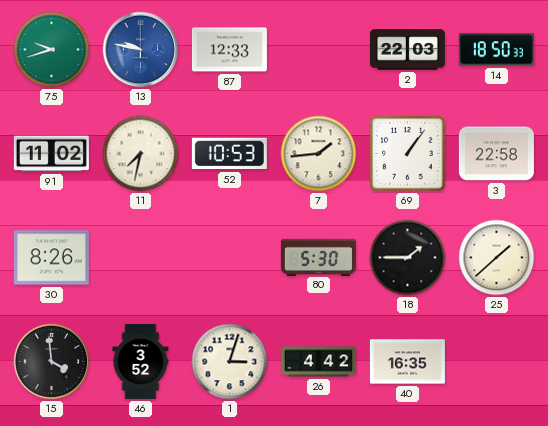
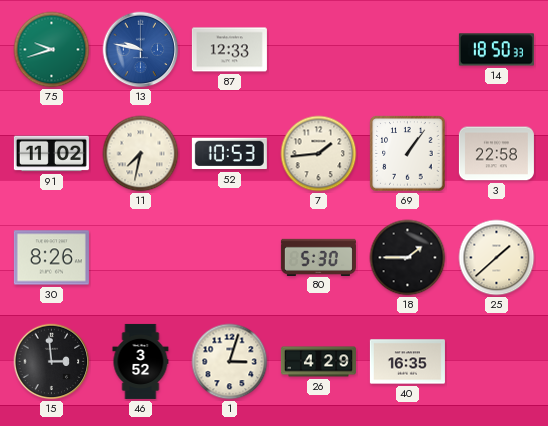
2: 22:03 -> none (407, 50)
15: 3:59 -> 2:59 (52, 362)
26: 4:42 -> 4:29 (318, 362)
